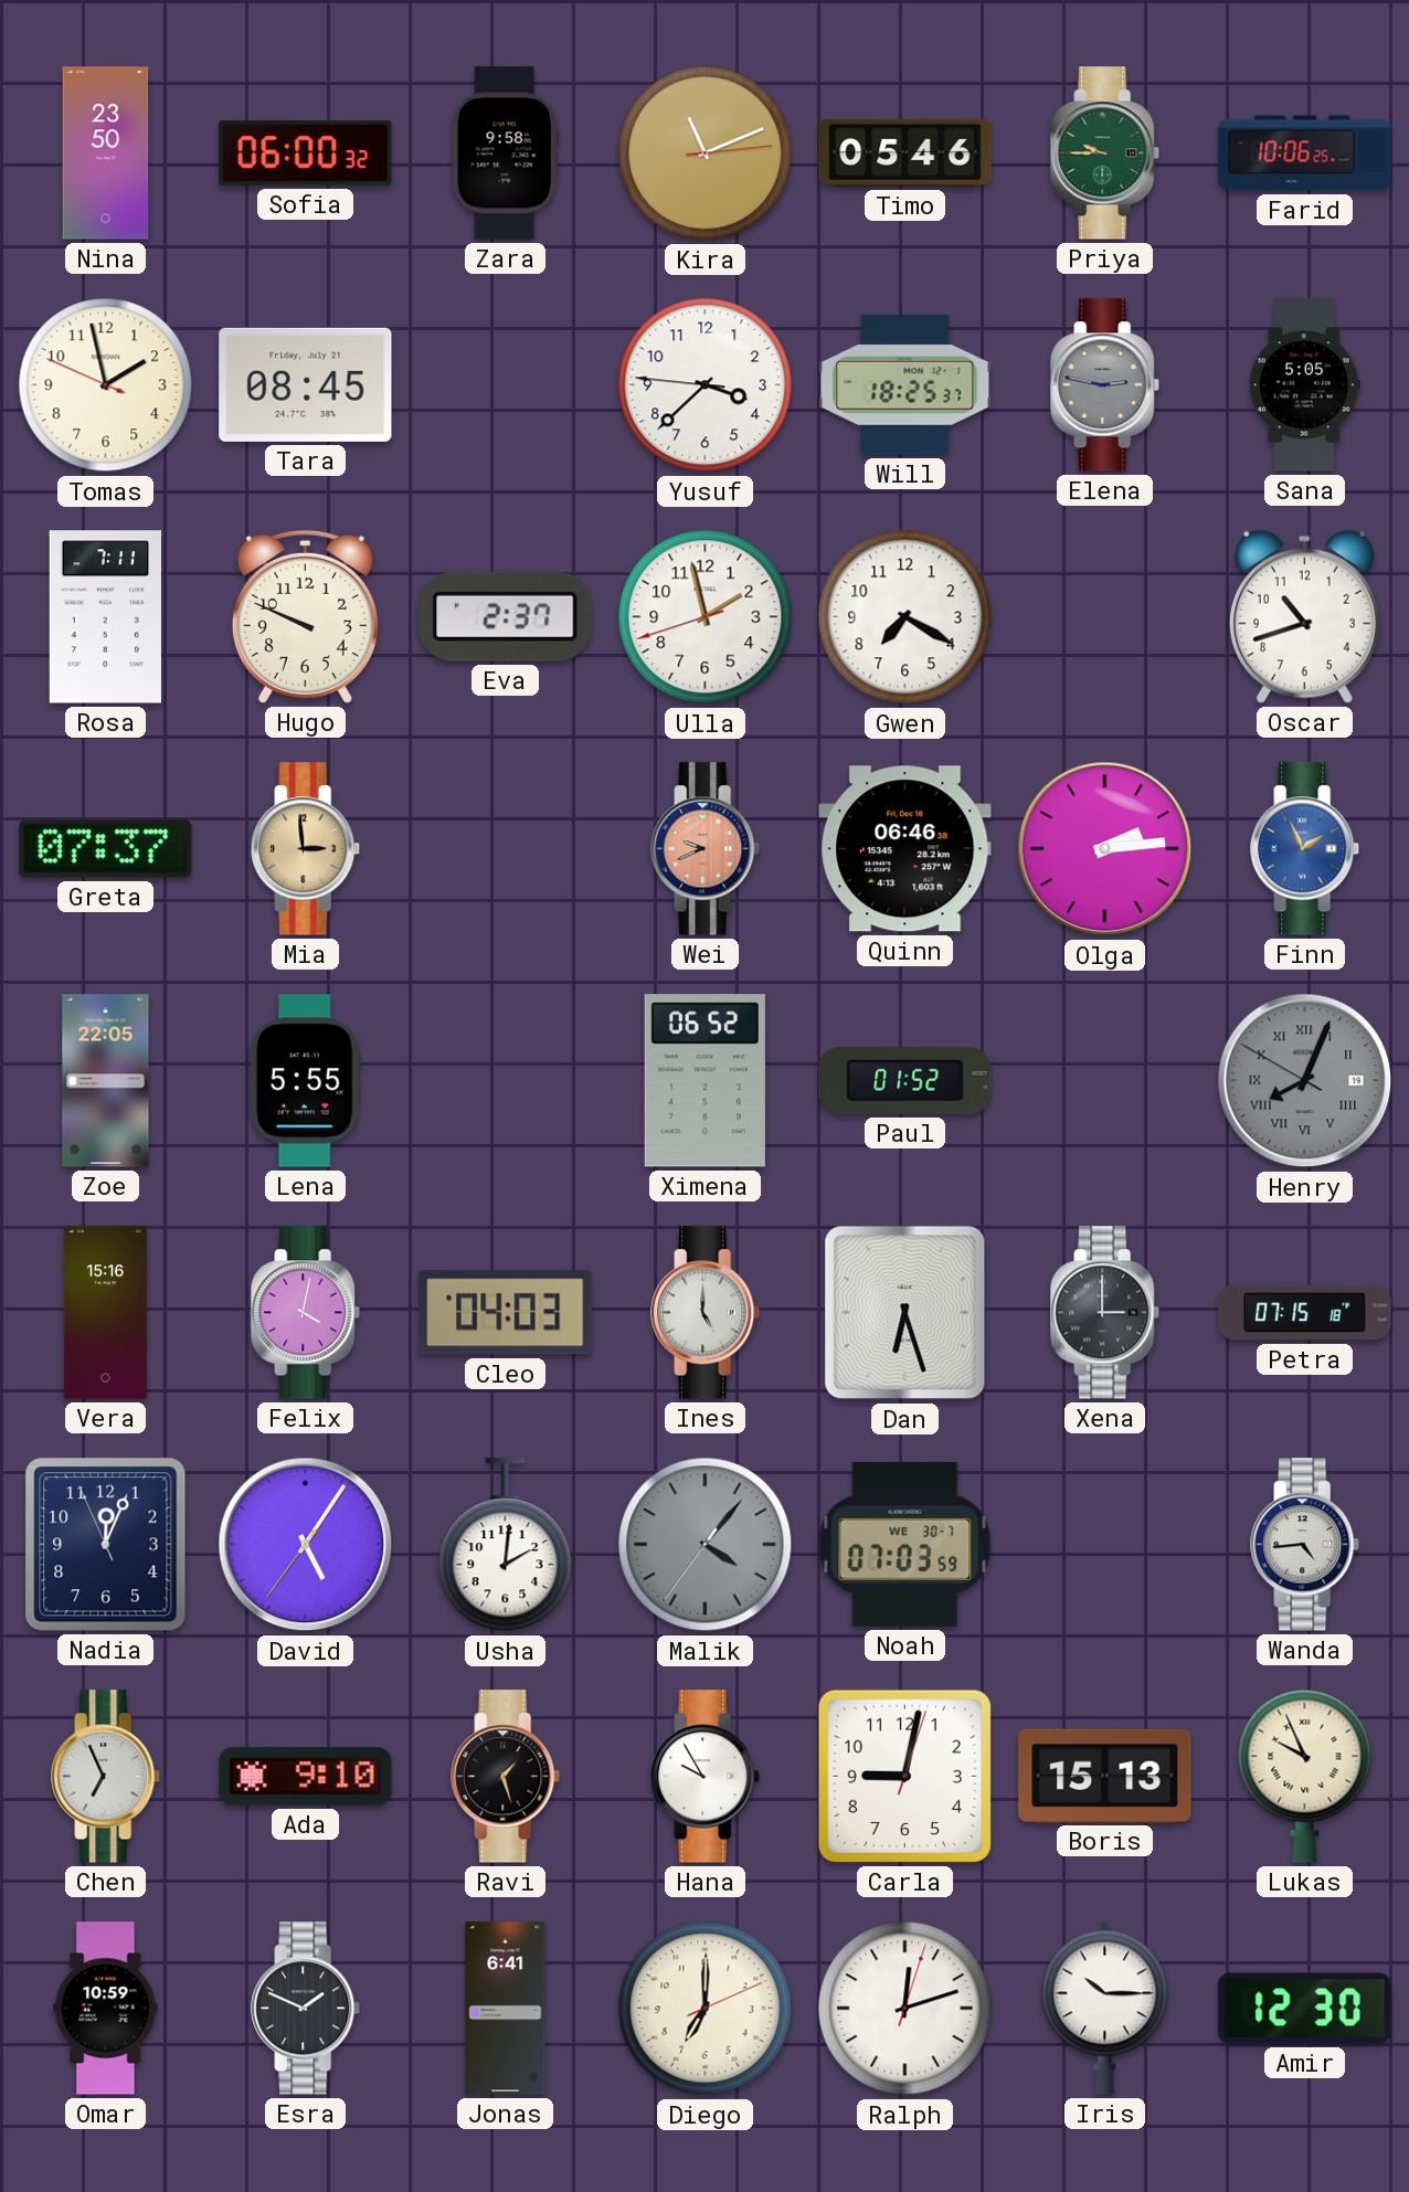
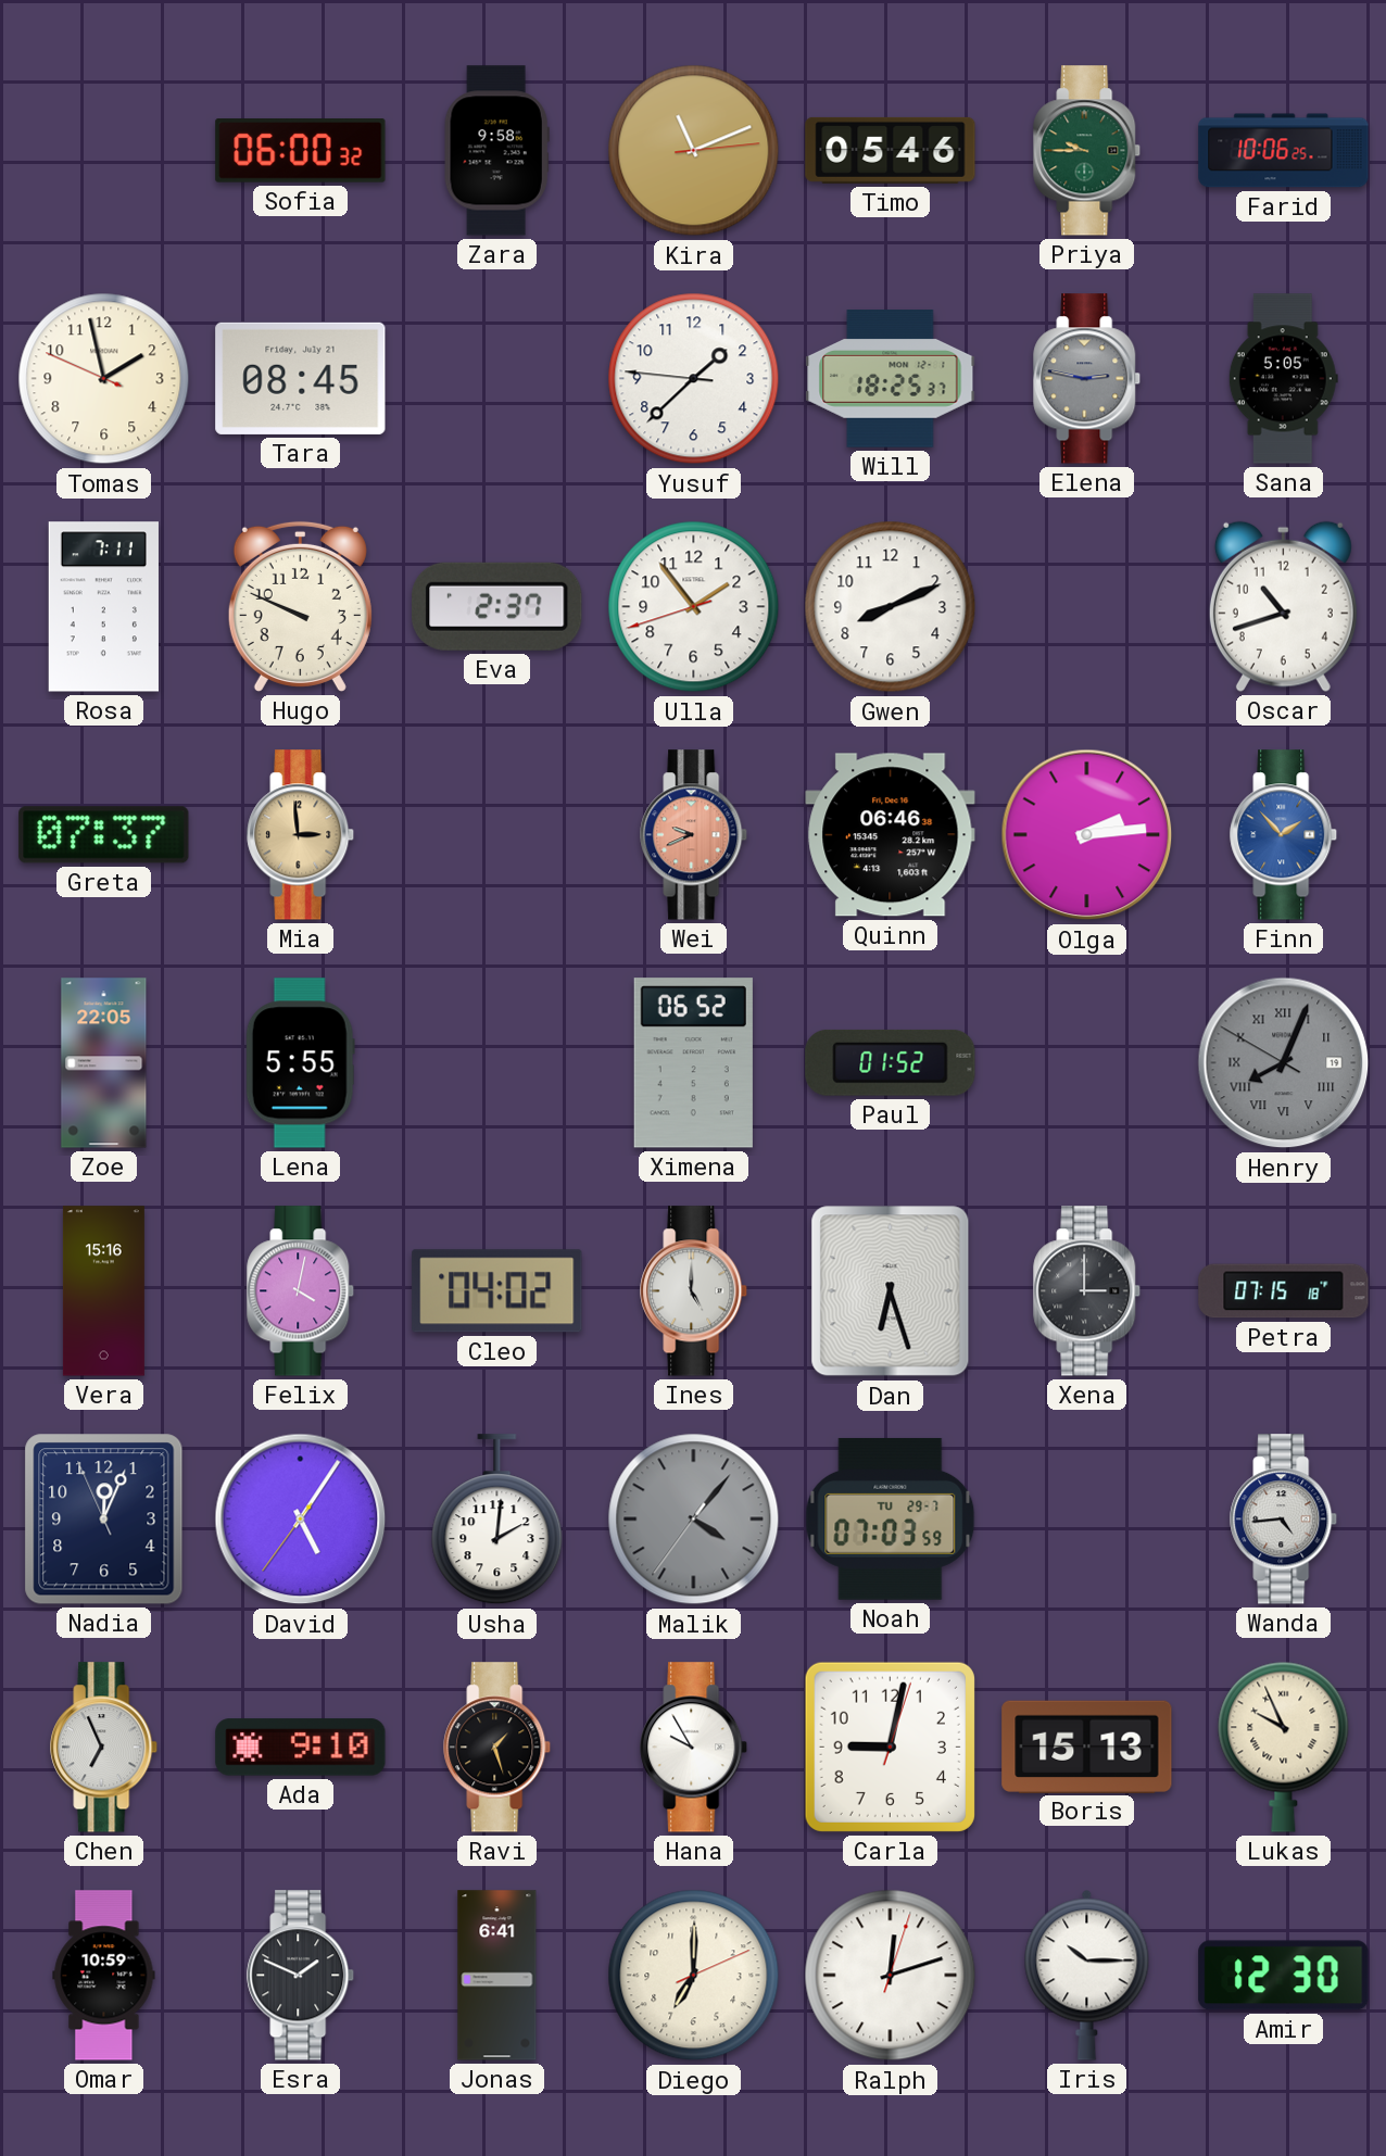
Nina: 23:50 -> none (106, 153)
Yusuf: 3:37 -> 1:37 (694, 379)
Ulla: 1:57 -> 1:53 (694, 607)
Gwen: 7:20 -> 8:11 (891, 607)
Finn: 1:56 -> 1:53 (1284, 835)
Cleo: 04:03 -> 04:02 (497, 1291)
Noah date: WE 30-7 -> TU 29-7 (891, 1518)
